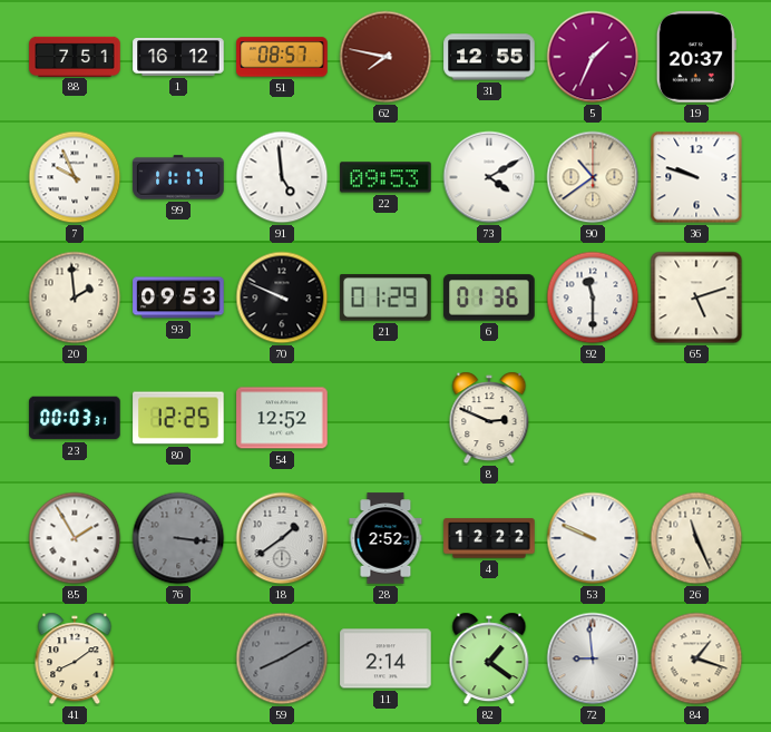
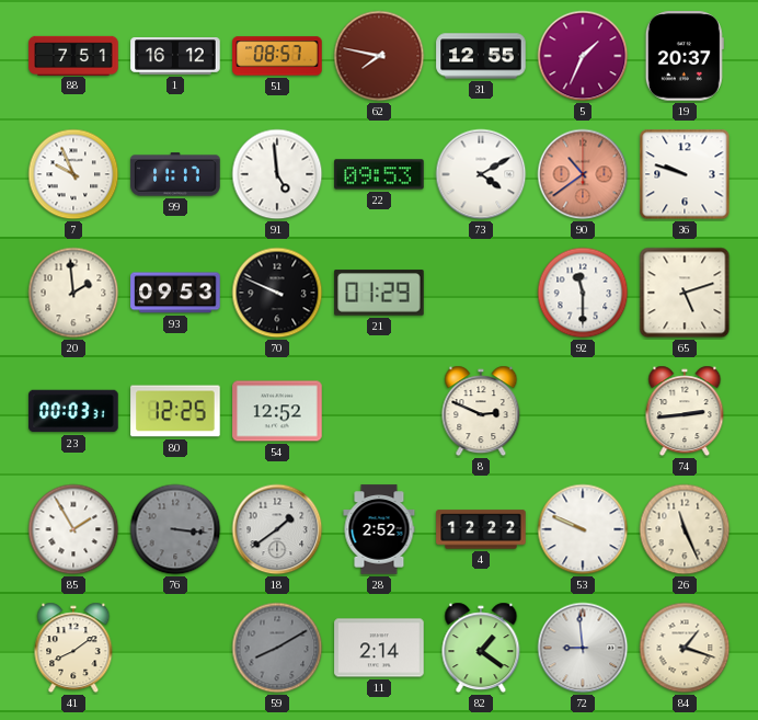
90 dial: cream -> salmon (583, 174)
6: 01:36 -> none (489, 297)
74: none -> 2:44 (685, 411)
